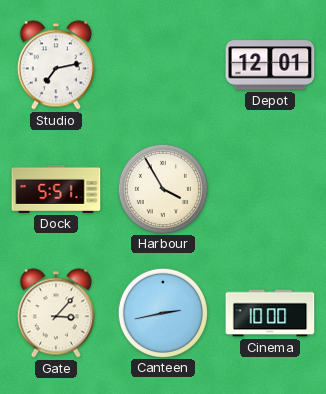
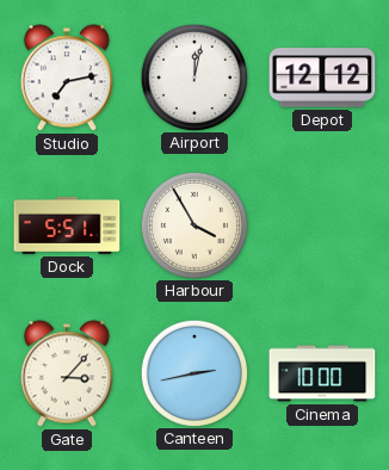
Airport: none -> 12:02 (193, 76)
Depot: 12:01 -> 12:12 (322, 78)
